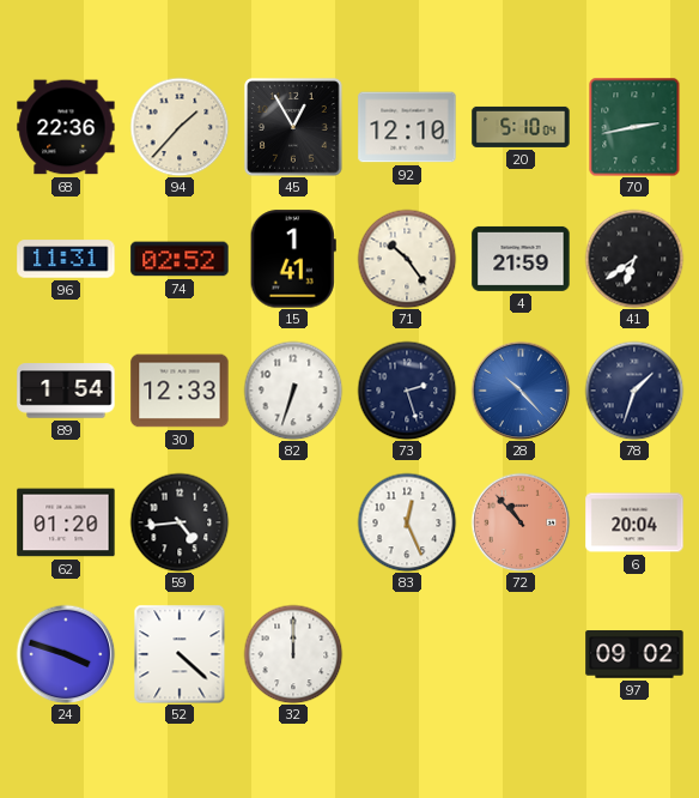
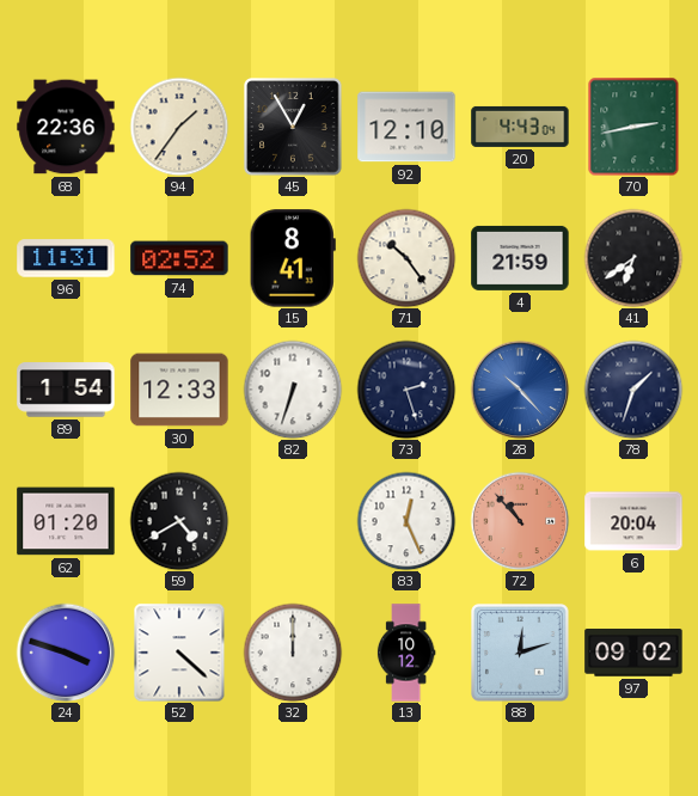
94: 1:37 -> 1:36 (179, 127)
20: 5:10 -> 4:43 (520, 127)
15: 1:41 -> 8:41 (293, 258)
59: 4:44 -> 4:40 (179, 521)
13: none -> 10:12 (406, 653)
88: none -> 12:12 (520, 653)
